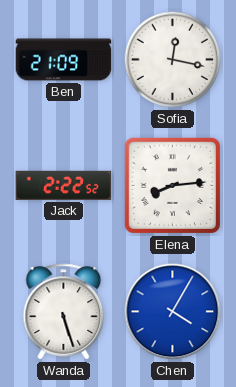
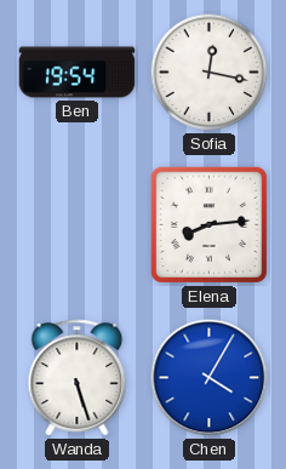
Ben: 21:09 -> 19:54 (78, 73)
Jack: 2:22 -> none (64, 185)
